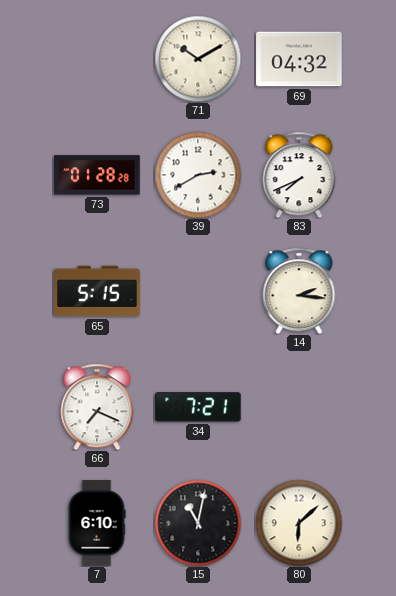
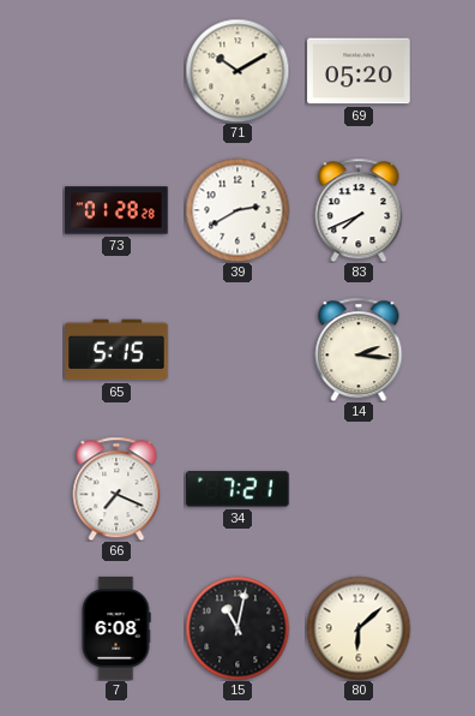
69: 04:32 -> 05:20 (359, 71)
7: 6:10 -> 6:08 (116, 628)
